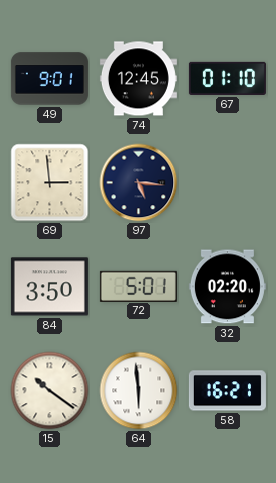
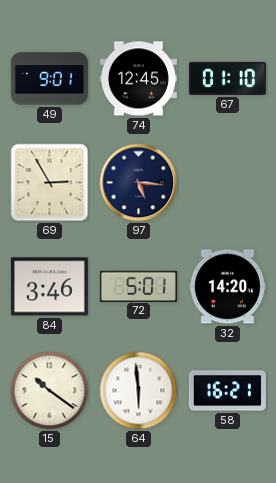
69: 2:59 -> 2:55 (50, 183)
84: 3:50 -> 3:46 (49, 287)
32: 02:20 -> 14:20 (227, 287)
